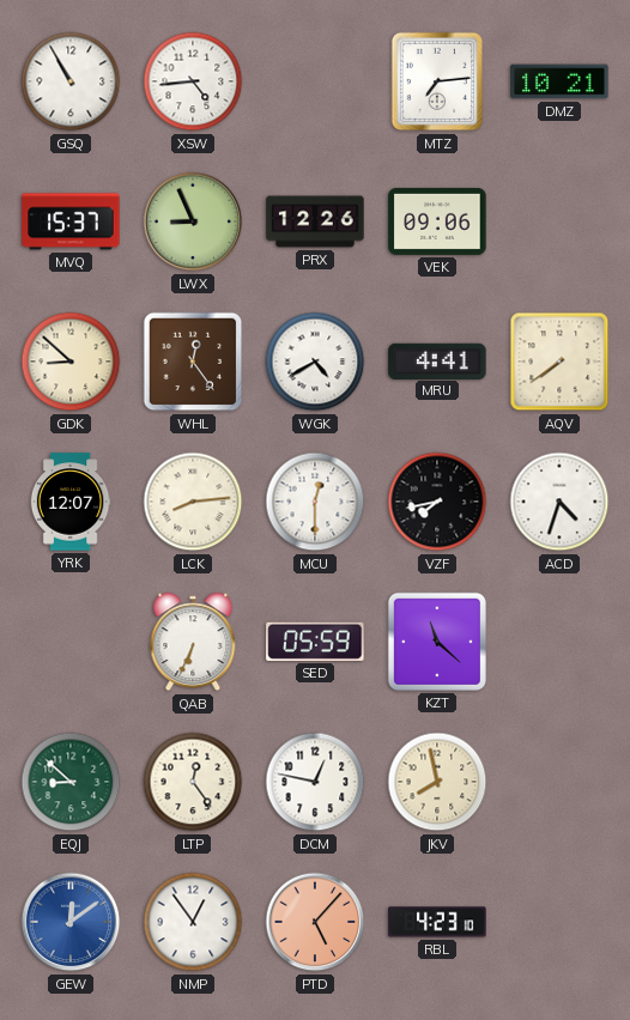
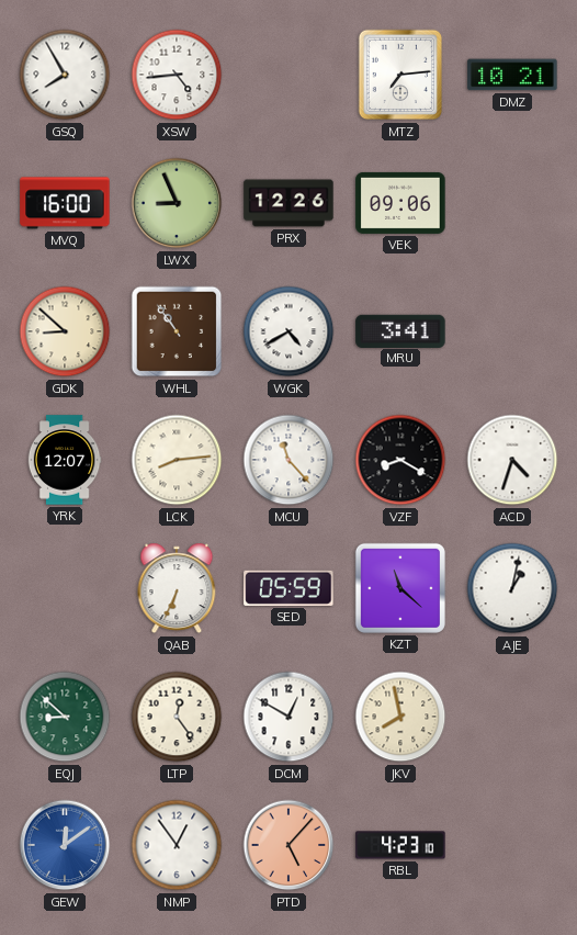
GSQ: 10:55 -> 7:55 (65, 75)
MVQ: 15:37 -> 16:00 (65, 203)
WHL: 12:24 -> 10:54 (177, 331)
MRU: 4:41 -> 3:41 (400, 330)
AQV: 7:39 -> none (559, 362)
MCU: 12:30 -> 11:23 (288, 460)
VZF: 7:43 -> 8:20 (400, 460)
AJE: none -> 1:02 (512, 588)
DCM: 12:47 -> 12:50 (288, 717)
